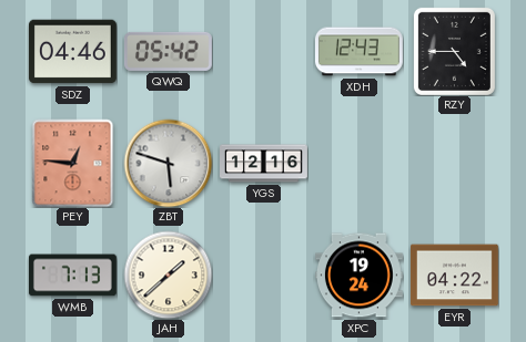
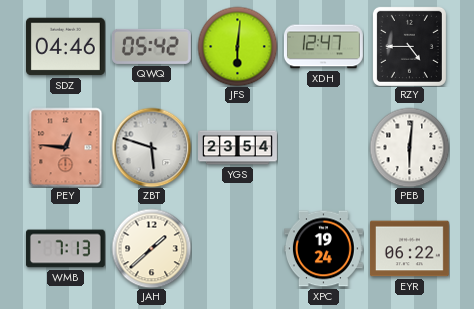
JFS: none -> 6:01 (237, 46)
XDH: 12:43 -> 12:47 (323, 47)
YGS: 12:16 -> 23:54 (238, 148)
PEB: none -> 6:01 (409, 147)
EYR: 04:22 -> 06:22 (409, 249)
